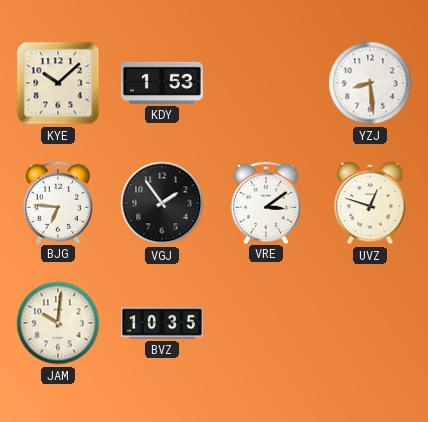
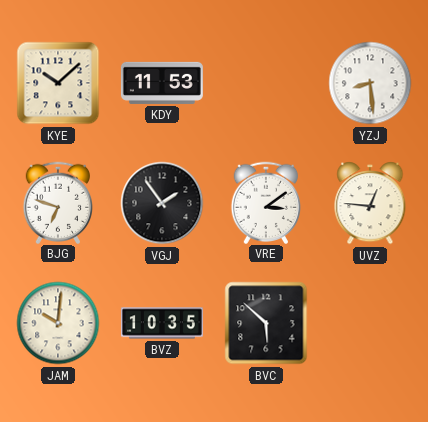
KDY: 1:53 -> 11:53 (162, 83)
BJG: 6:46 -> 6:48 (58, 202)
UVZ: 12:48 -> 12:46 (370, 203)
BVC: none -> 5:52 (266, 323)
